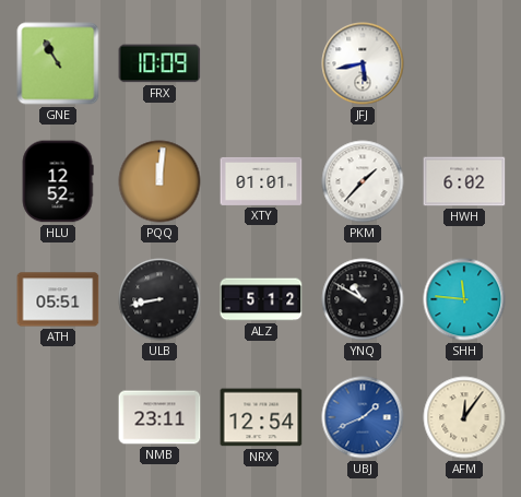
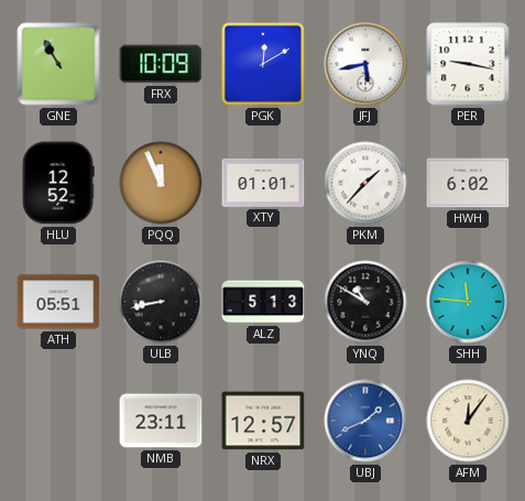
PGK: none -> 12:10 (263, 64)
PER: none -> 9:17 (468, 64)
PQQ: 12:01 -> 11:56 (161, 183)
ALZ: 5:12 -> 5:13 (263, 302)
NRX: 12:54 -> 12:57 (263, 421)
